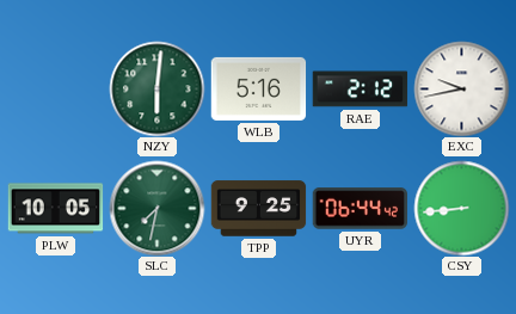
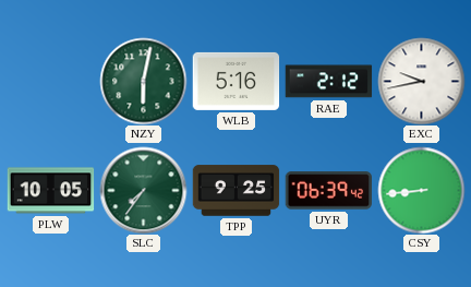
NZY: 6:01 -> 6:02 (143, 81)
SLC: 7:32 -> 7:36 (143, 190)
UYR: 06:44 -> 06:39 (328, 191)
